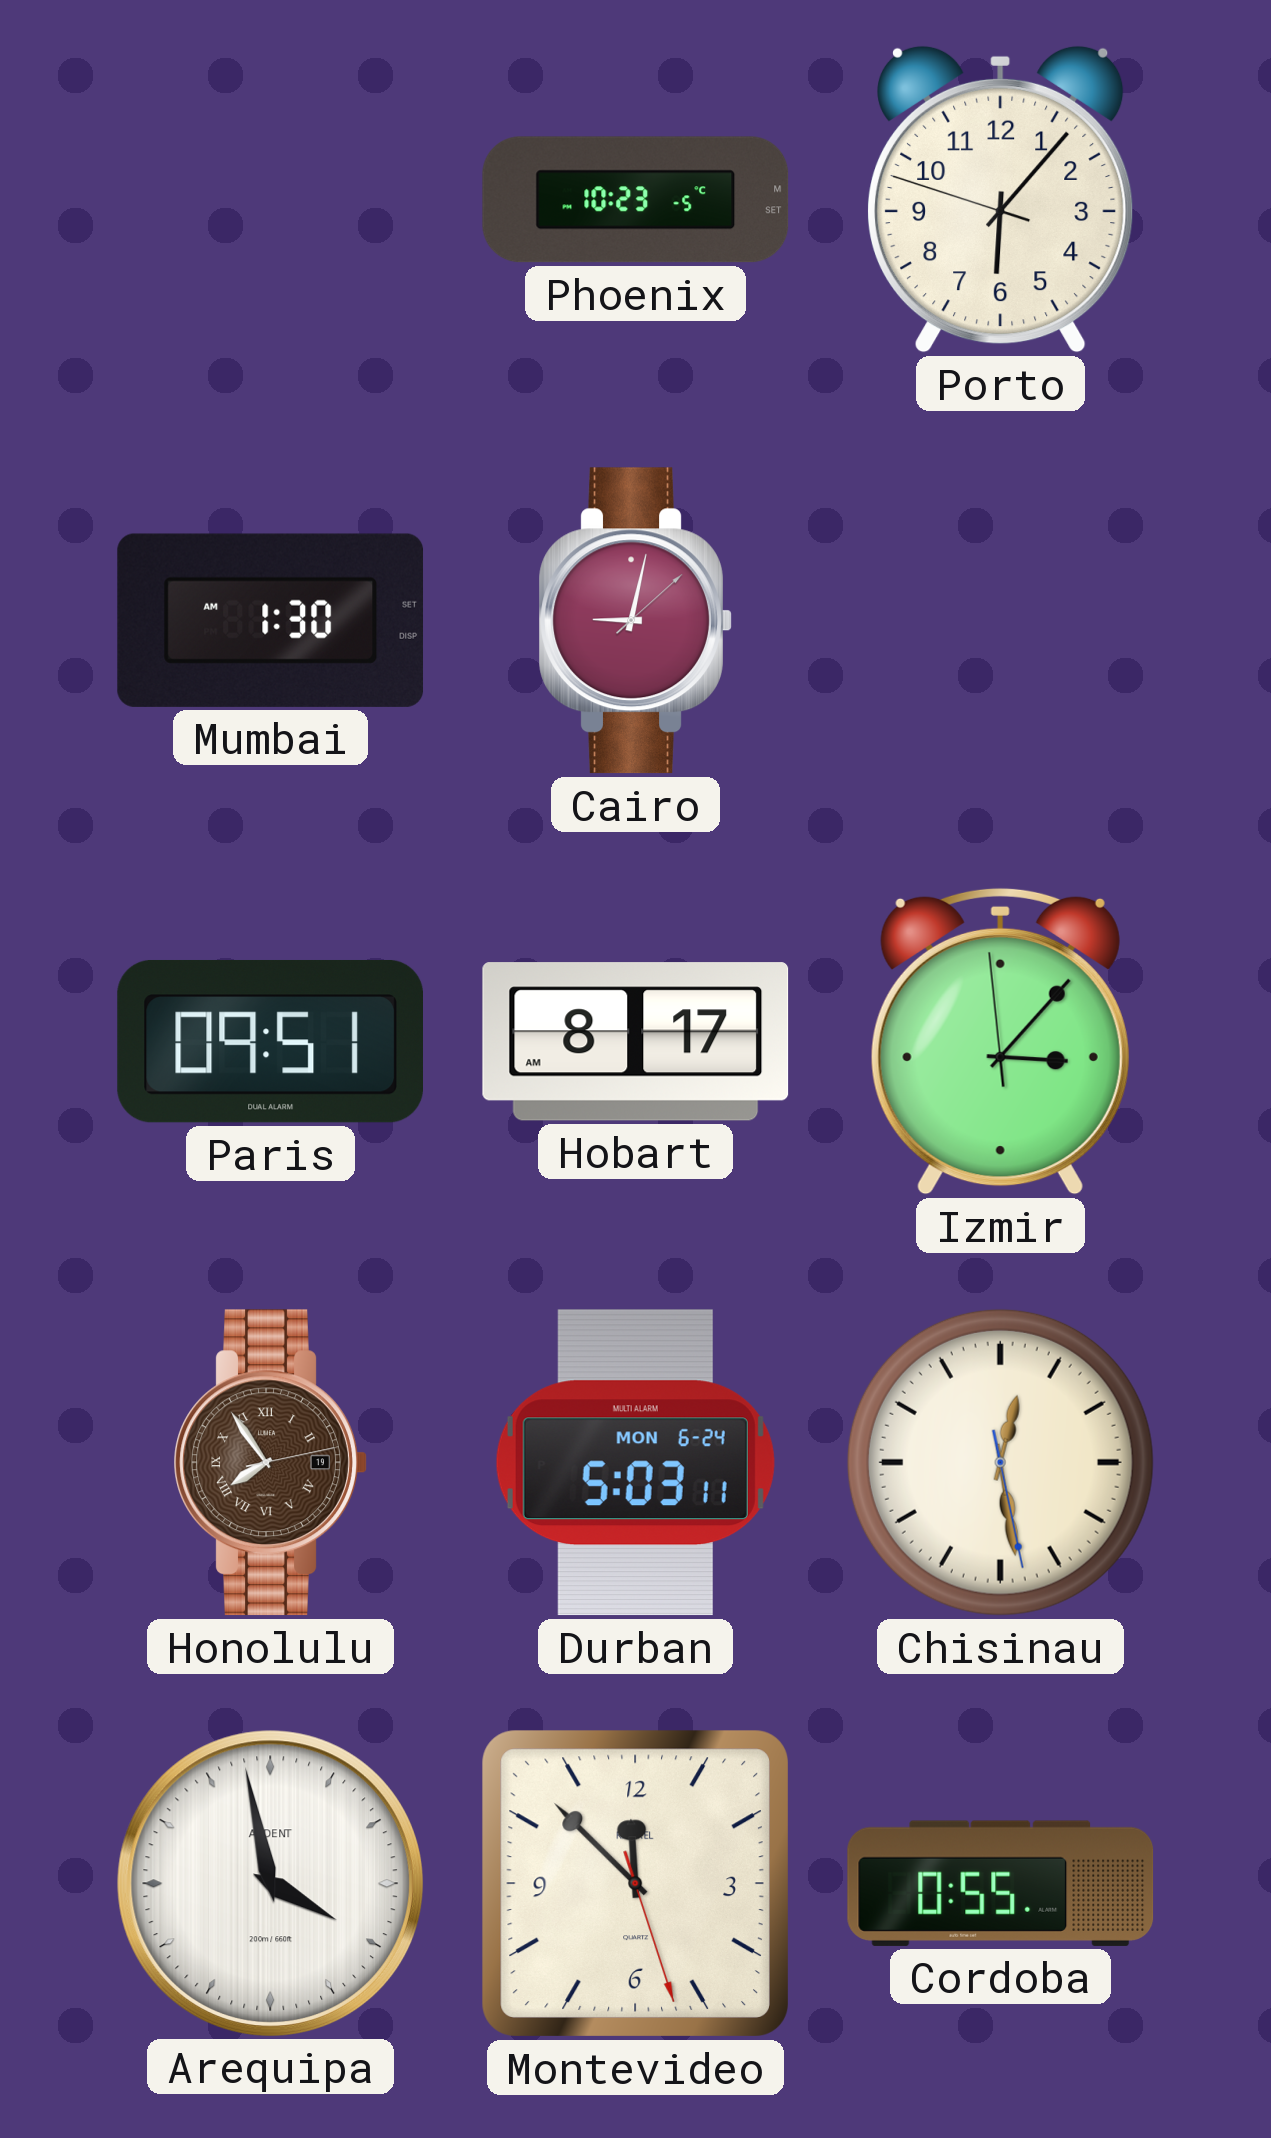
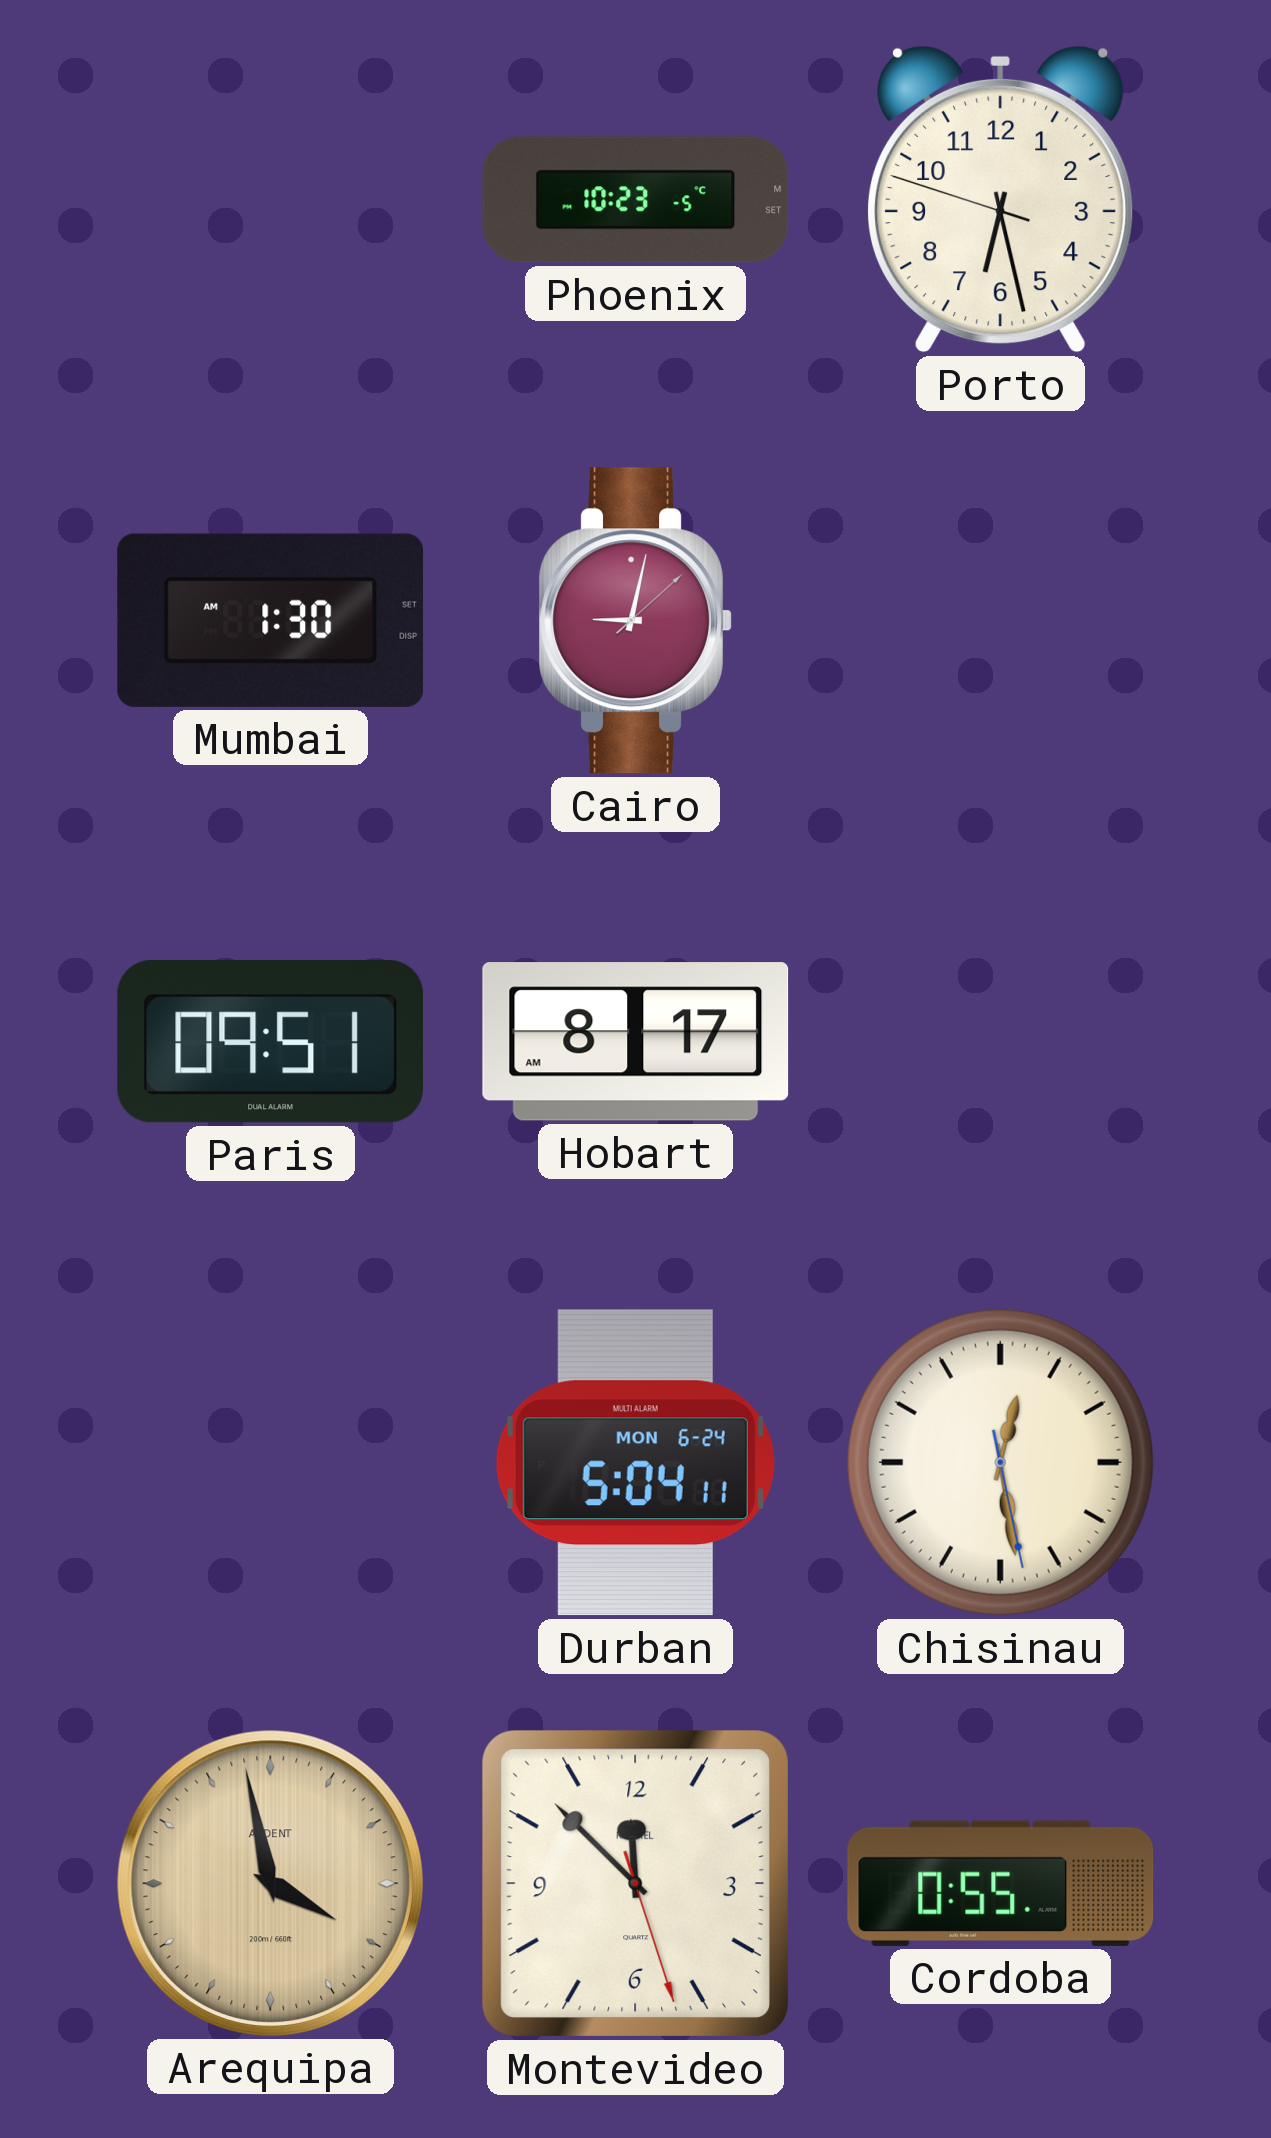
Porto: 6:06 -> 6:27 (1001, 199)
Izmir: 3:06 -> none (1000, 1041)
Honolulu: 7:54 -> none (270, 1463)
Durban: 5:03 -> 5:04 (635, 1463)
Arequipa dial: white -> champagne (270, 1883)
